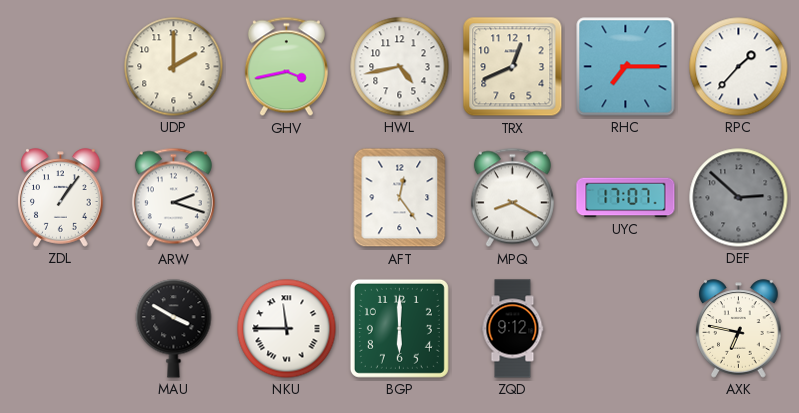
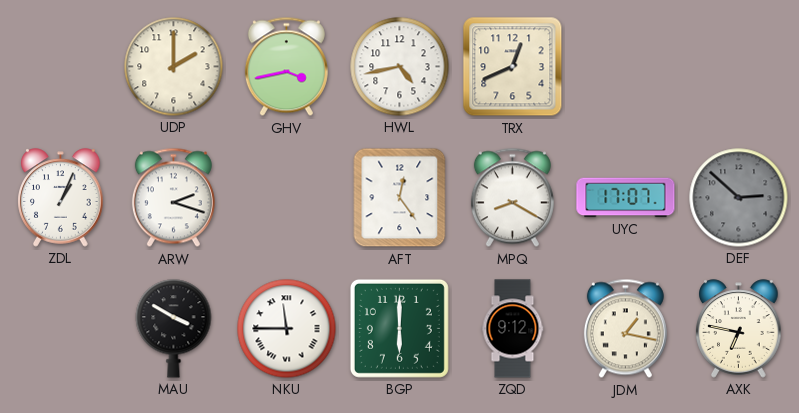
RHC: 7:15 -> none (626, 67)
RPC: 1:37 -> none (739, 67)
ZDL: 1:06 -> 1:04 (61, 198)
JDM: none -> 1:17 (625, 329)
